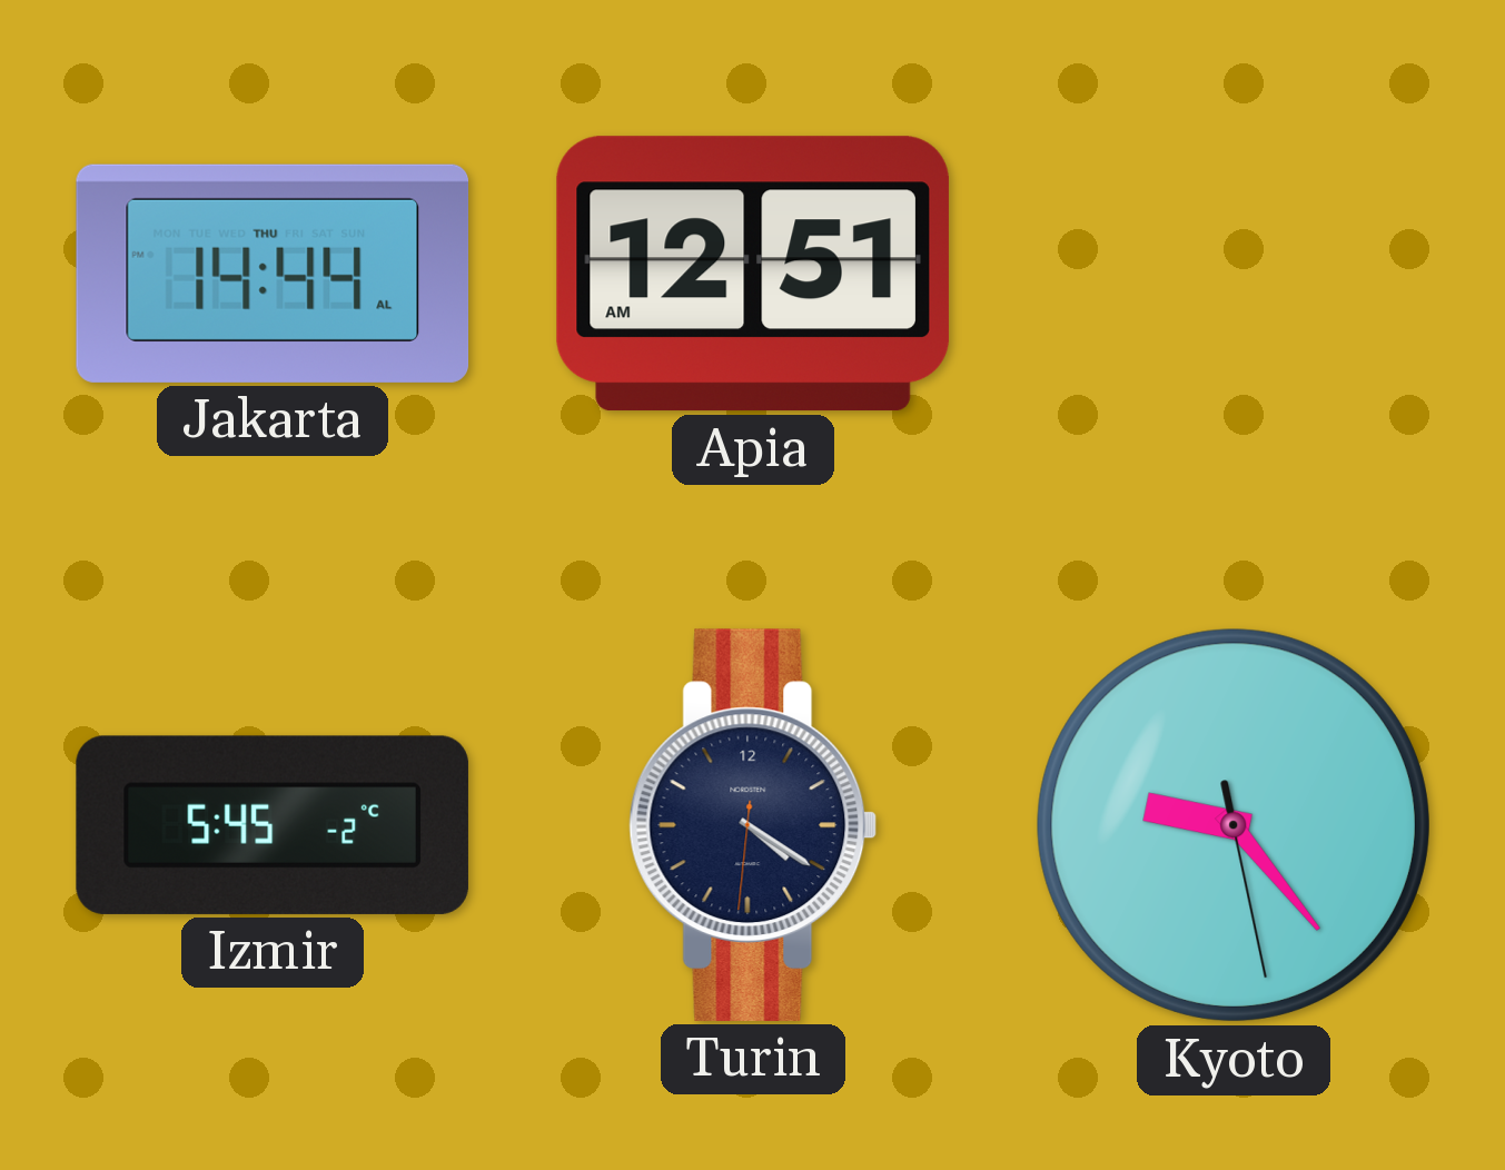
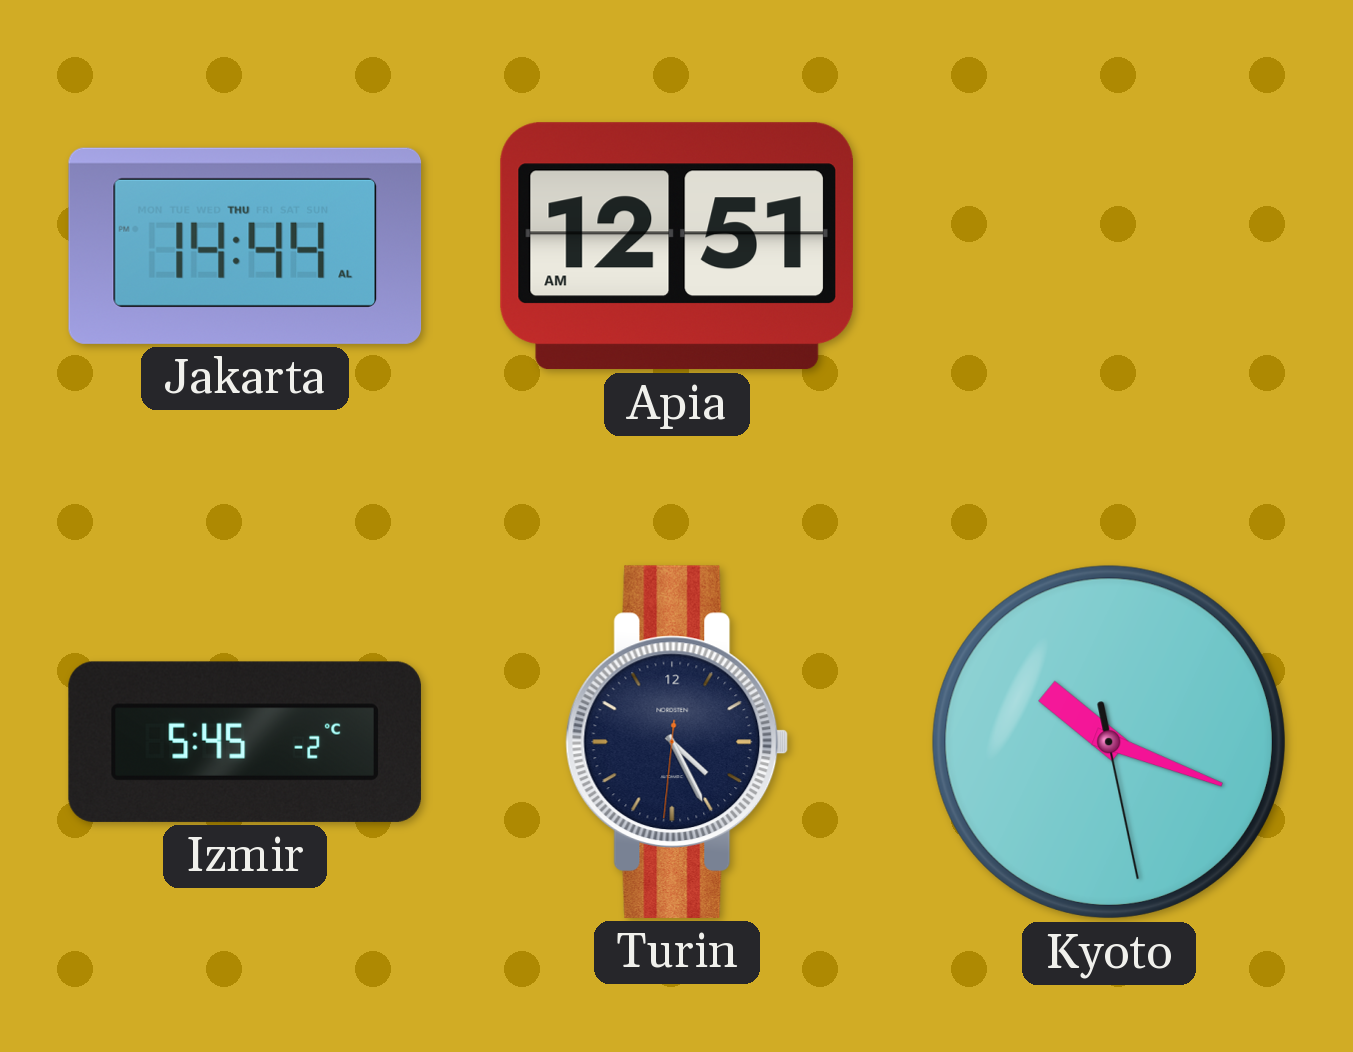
Turin: 4:20 -> 4:25 (677, 742)
Kyoto: 9:23 -> 10:18 (1109, 742)
